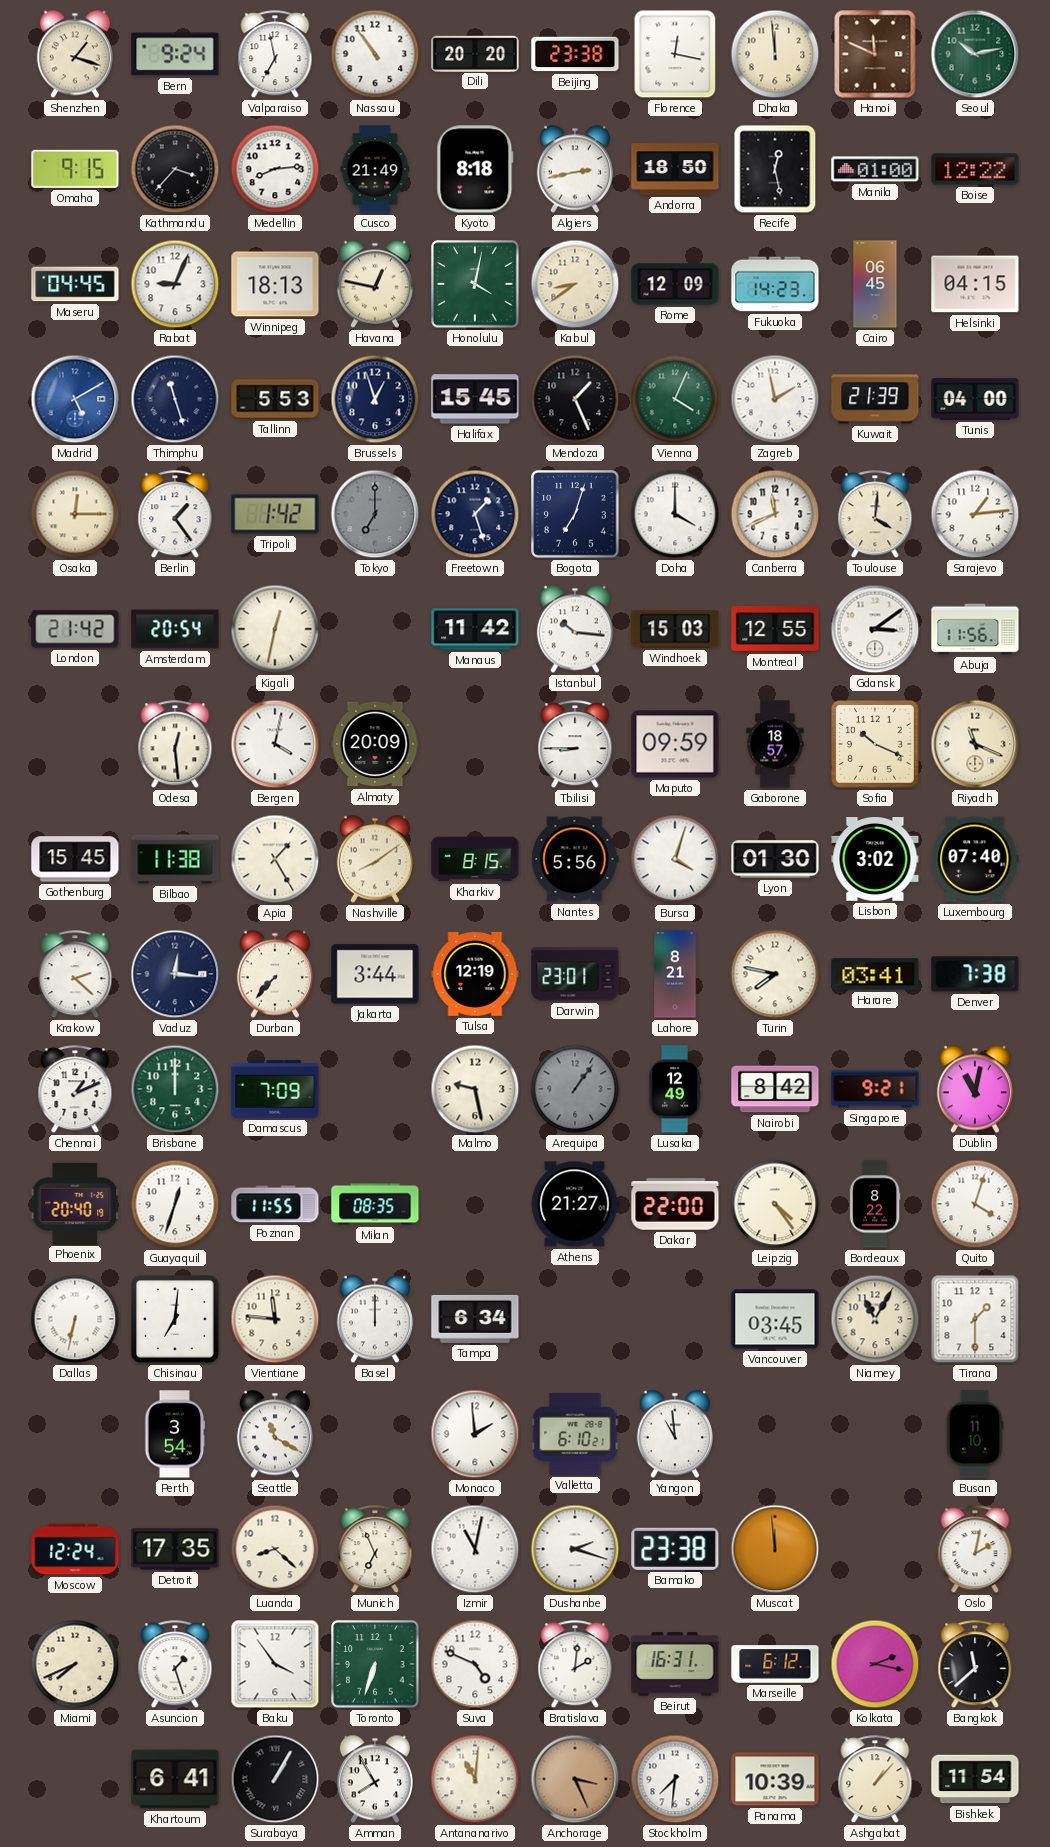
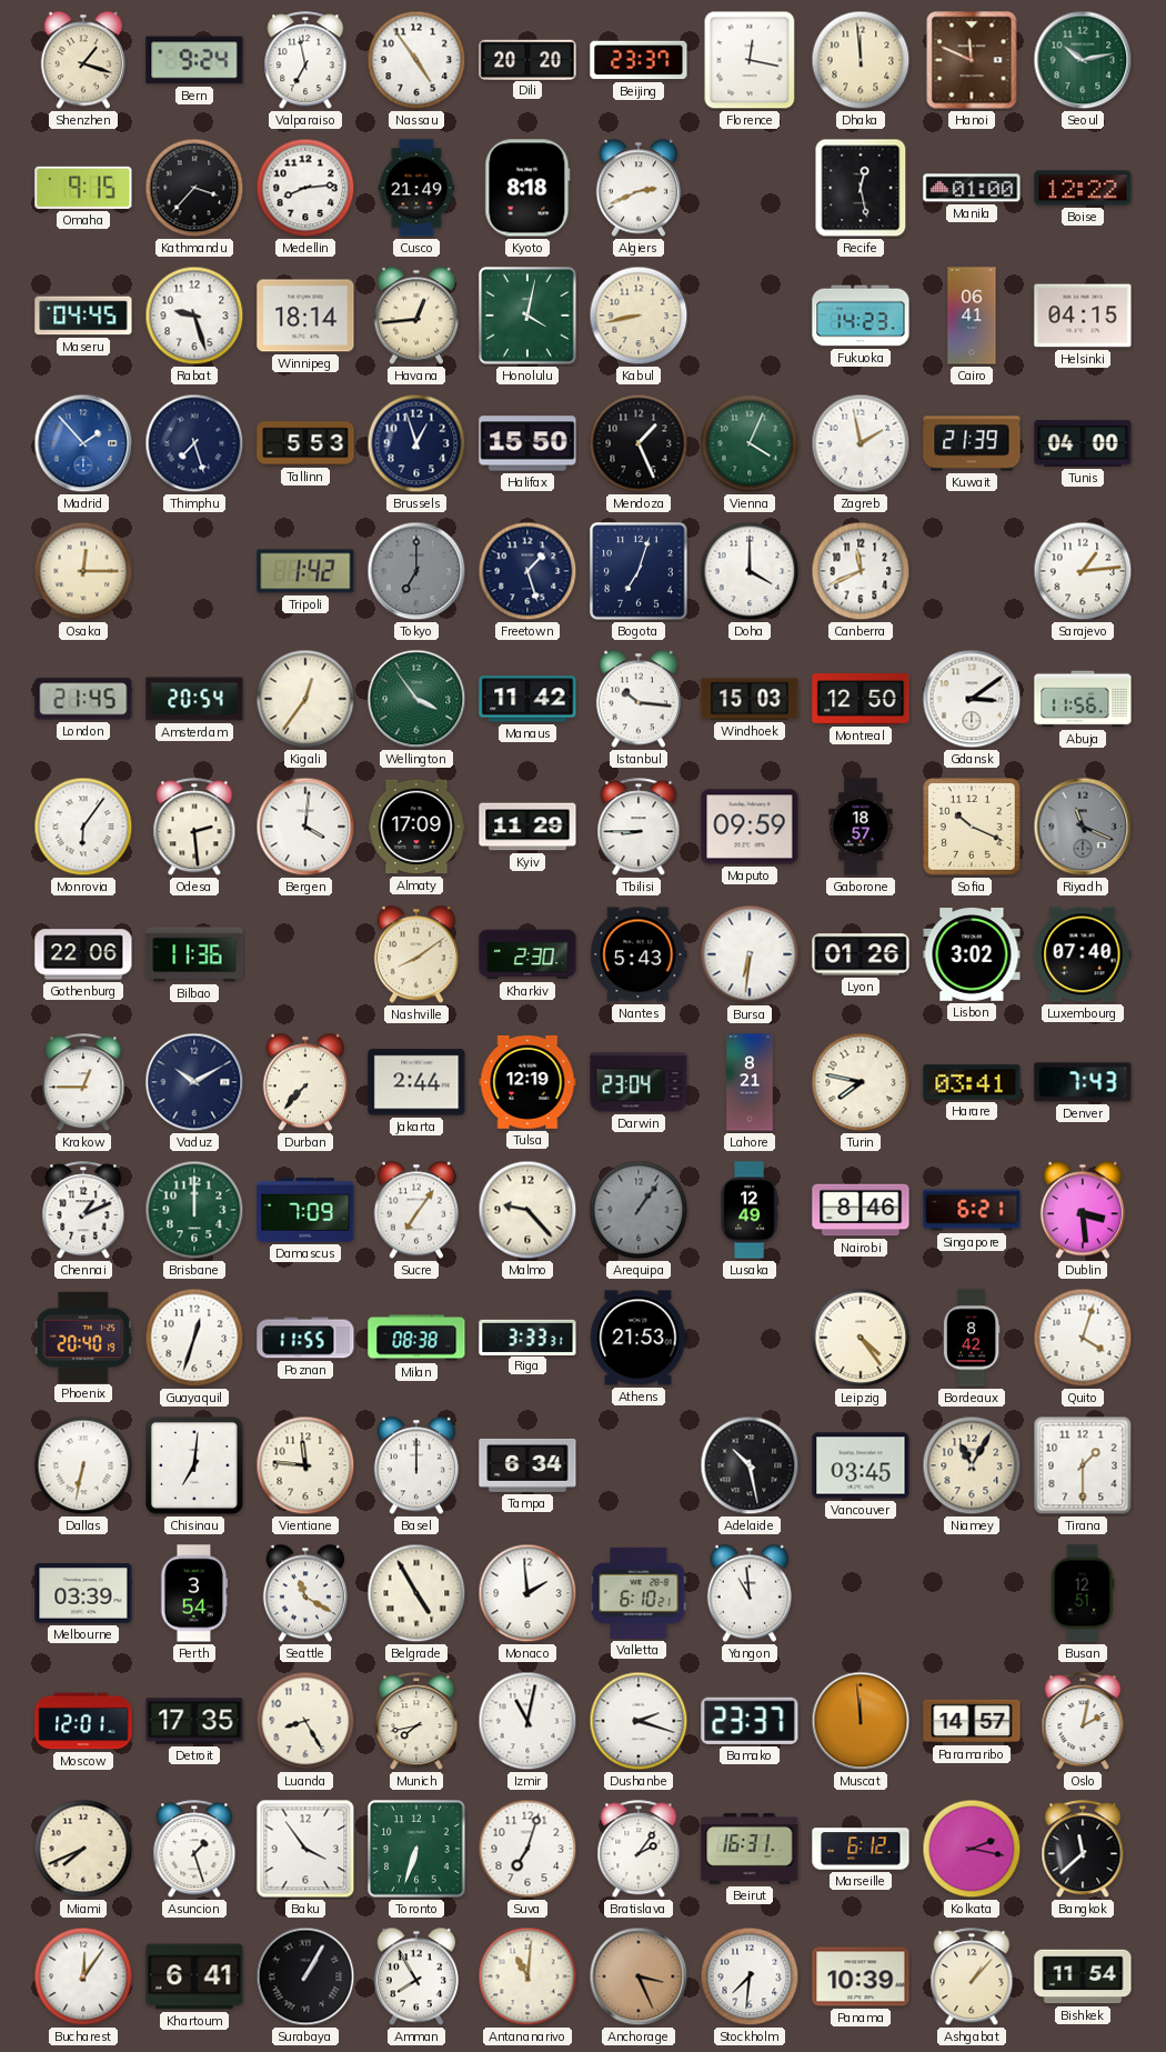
Nassau: 10:54 -> 4:54 (416, 60)
Beijing: 23:38 -> 23:37 (639, 60)
Algiers: 2:43 -> 2:41 (639, 188)
Andorra: 18:50 -> none (675, 169)
Rabat: 9:04 -> 9:27 (194, 316)
Winnipeg: 18:13 -> 18:14 (305, 316)
Havana: 12:47 -> 12:44 (416, 316)
Kabul: 8:39 -> 8:43 (639, 316)
Rome: 12:09 -> none (675, 284)
Cairo: 06:45 -> 06:41 (972, 316)
Madrid: 5:10 -> 1:53 (83, 443)
Thimphu: 11:27 -> 7:27 (194, 443)
Halifax: 15:45 -> 15:50 (527, 443)
Berlin: 1:24 -> none (175, 515)
Toulouse: 4:01 -> none (875, 515)
London: 21:42 -> 21:45 (83, 699)
Kigali: 12:32 -> 12:36 (305, 699)
Wellington: none -> 3:54 (416, 699)
Montreal: 12:55 -> 12:50 (861, 699)
Monrovia: none -> 6:06 (83, 827)
Odesa: 12:29 -> 2:29 (194, 828)
Bergen: 4:02 -> 4:01 (305, 827)
Almaty: 20:09 -> 17:09 (416, 827)
Kyiv: none -> 11:29 (527, 827)
Riyadh dial: cream -> grey (1083, 827)
Gothenburg: 15:45 -> 22:06 (83, 954)
Bilbao: 11:38 -> 11:36 (194, 954)
Apia: 1:25 -> none (275, 859)
Kharkiv: 8:15 -> 2:30 (527, 954)
Nantes: 5:56 -> 5:43 (639, 954)
Bursa: 4:03 -> 6:31 (750, 954)
Lyon: 01:30 -> 01:26 (861, 954)
Krakow: 2:22 -> 12:45 (83, 1083)
Vaduz: 12:16 -> 10:10 (194, 1082)
Jakarta: 3:44 -> 2:44 (416, 1082)
Darwin: 23:01 -> 23:04 (639, 1082)
Denver: 7:38 -> 7:43 (1083, 1082)
Sucre: none -> 7:06 (416, 1210)
Malmo: 9:28 -> 9:23 (527, 1210)
Nairobi: 8:42 -> 8:46 (861, 1210)
Singapore: 9:21 -> 6:21 (972, 1210)
Dublin: 11:02 -> 3:29 (1083, 1210)
Milan: 08:35 -> 08:38 (416, 1338)
Riga: none -> 3:33 (527, 1337)
Athens: 21:27 -> 21:53 (639, 1338)
Dakar: 22:00 -> none (675, 1204)
Bordeaux: 8:22 -> 8:42 (972, 1338)
Adelaide: none -> 10:28 (750, 1465)
Melbourne: none -> 03:39 (83, 1593)
Belgrade: none -> 4:55 (416, 1593)
Busan: 11:10 -> 12:51 (1083, 1593)
Moscow: 12:24 -> 12:01 (83, 1721)
Luanda: 8:22 -> 8:25 (305, 1721)
Munich: 6:56 -> 7:43 (416, 1722)
Bamako: 23:38 -> 23:37 (750, 1721)
Paramaribo: none -> 14:57 (972, 1721)
Suva: 4:49 -> 7:03 (527, 1849)
Bratislava: 2:01 -> 2:06 (639, 1850)
Bucharest: none -> 12:06 (83, 1976)
